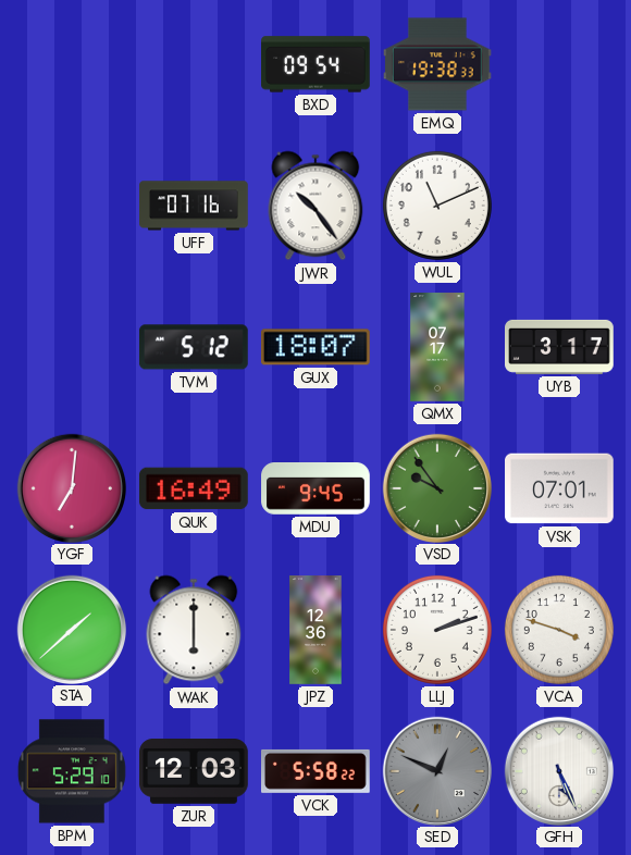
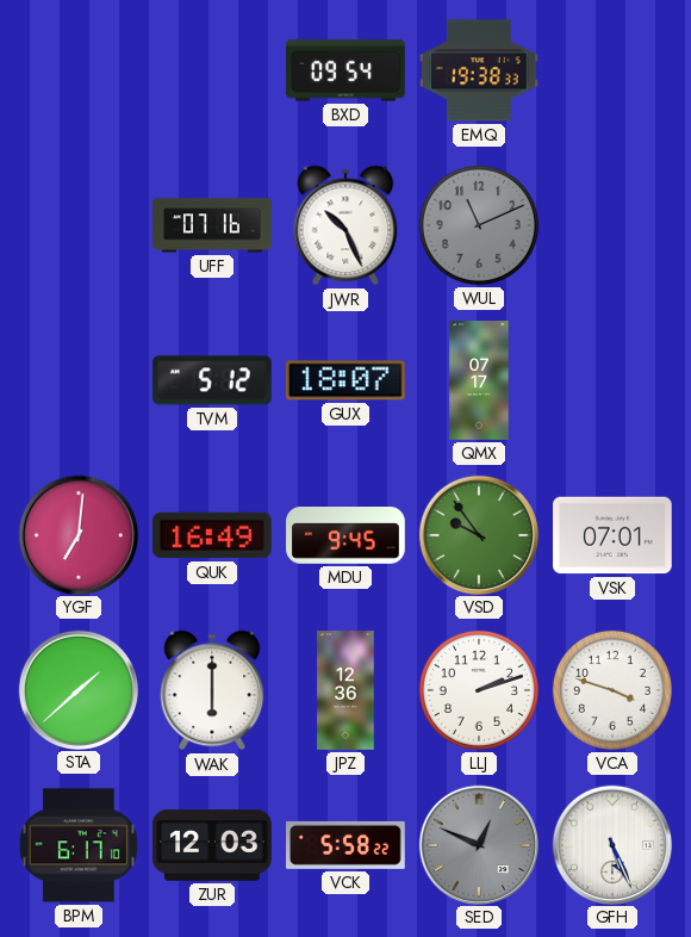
JWR: 10:24 -> 10:26 (345, 225)
WUL dial: white -> grey (479, 225)
UYB: 3:17 -> none (559, 347)
BPM: 5:29 -> 6:17 (79, 845)
